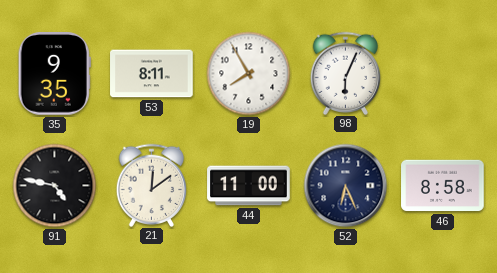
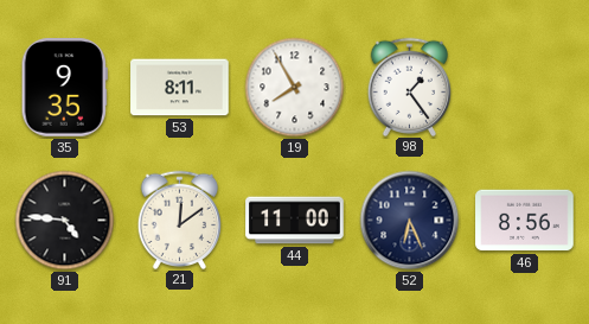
98: 6:04 -> 1:24 (410, 87)
91: 4:47 -> 4:46 (65, 221)
46: 8:58 -> 8:56 (525, 221)
